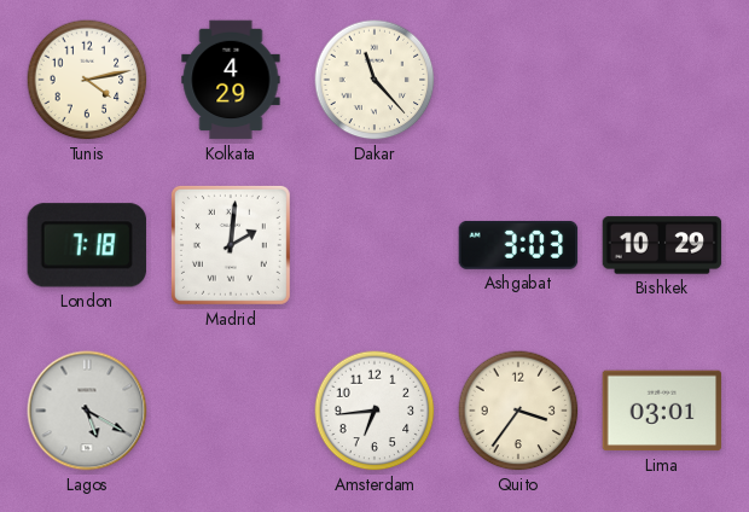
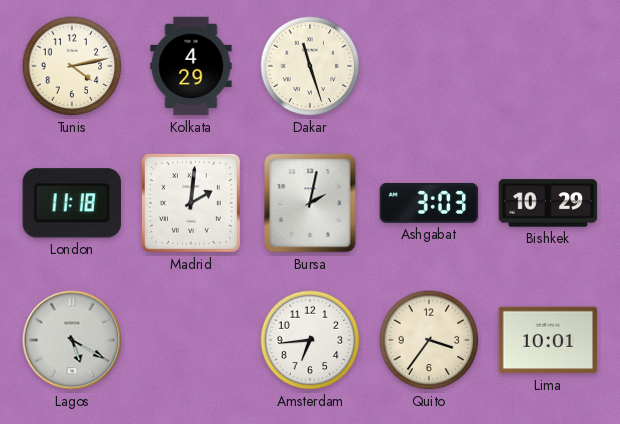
Dakar: 11:23 -> 11:27 (310, 66)
London: 7:18 -> 11:18 (72, 203)
Bursa: none -> 2:02 (310, 203)
Lima: 03:01 -> 10:01 (548, 340)
